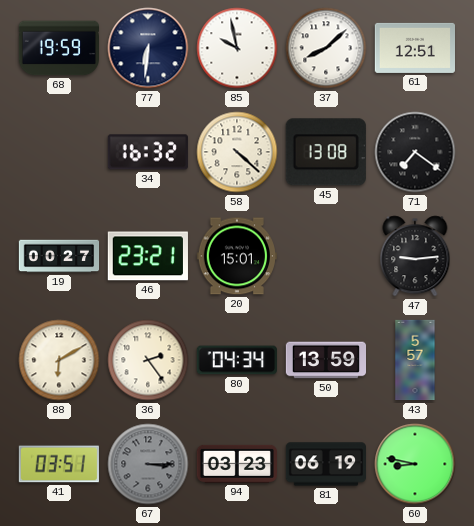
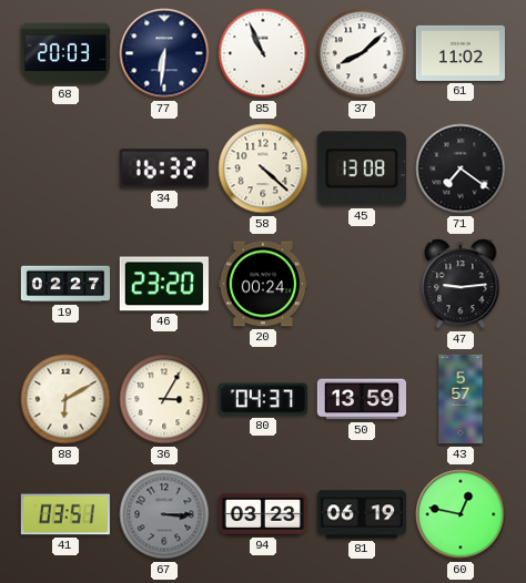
68: 19:59 -> 20:03 (64, 53)
85: 9:58 -> 10:56 (263, 53)
61: 12:51 -> 11:02 (459, 53)
19: 00:27 -> 02:27 (65, 284)
46: 23:21 -> 23:20 (164, 284)
20: 15:01 -> 00:24 (263, 284)
36: 2:24 -> 3:05 (164, 399)
80: 04:34 -> 04:37 (263, 399)
60: 8:47 -> 12:47 (461, 514)
